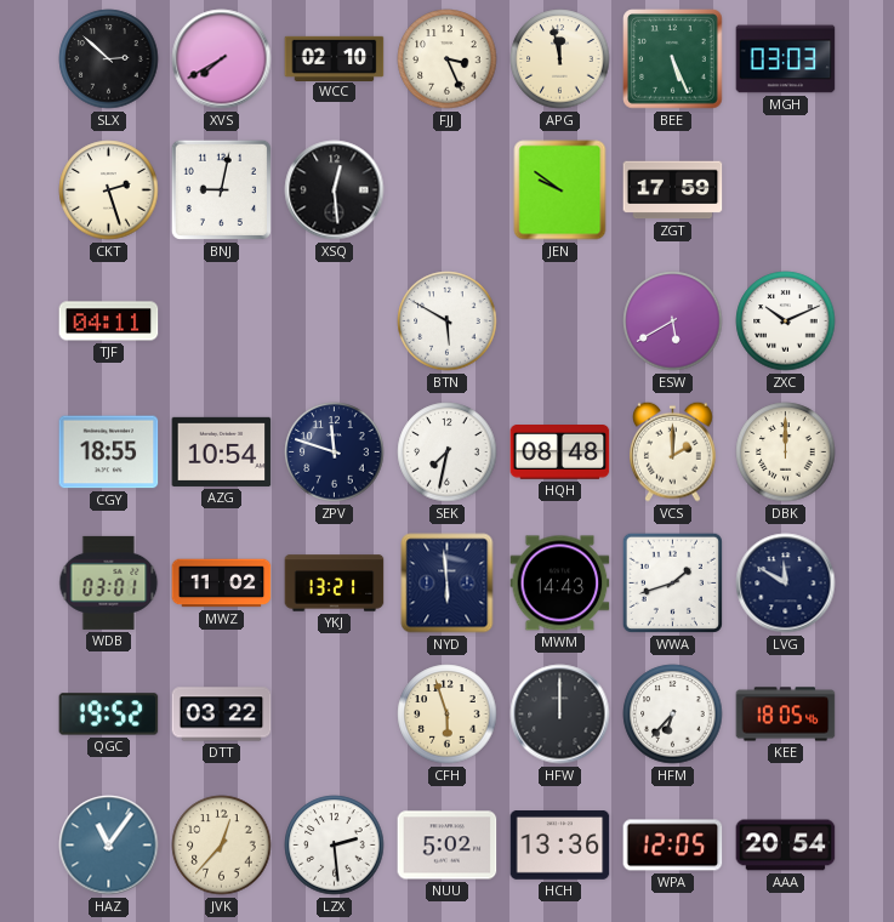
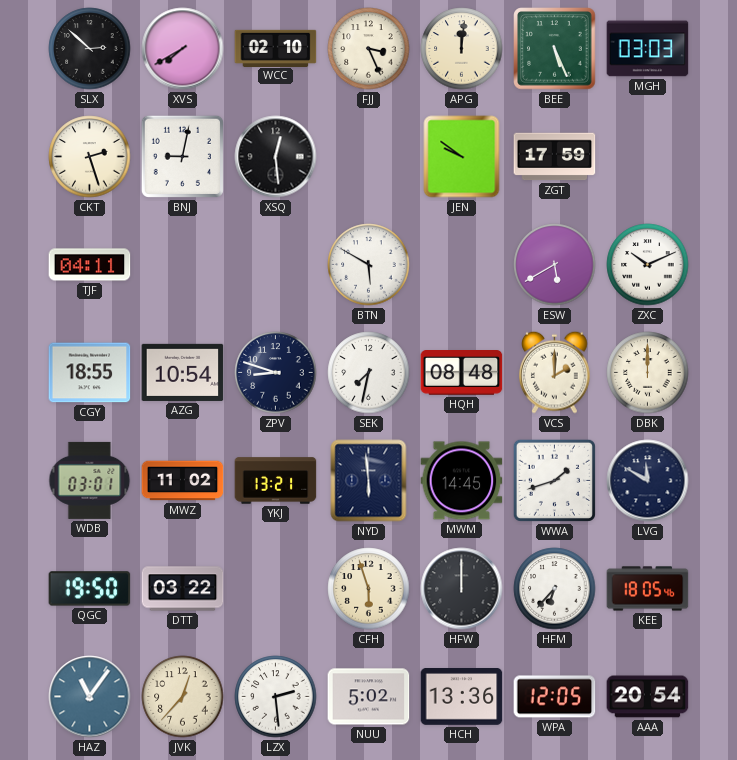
APG: 11:58 -> 12:01 (462, 49)
ZPV: 11:48 -> 8:48 (276, 373)
MWM: 14:43 -> 14:45 (462, 481)
QGC: 19:52 -> 19:50 (90, 589)
